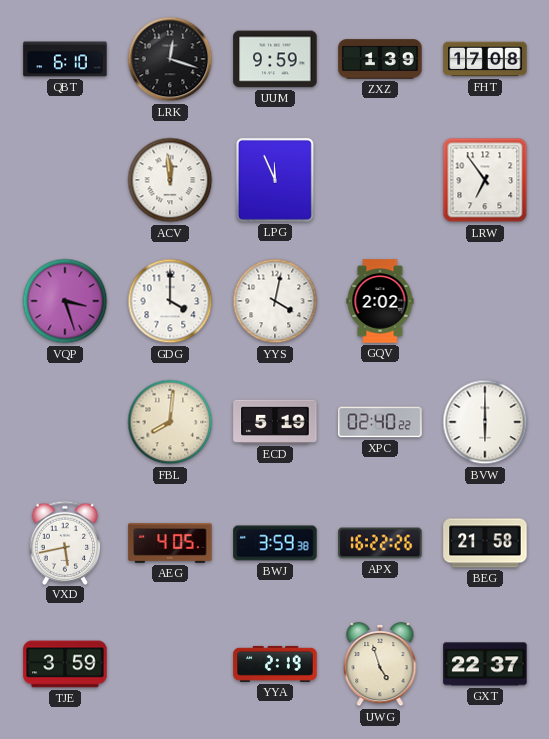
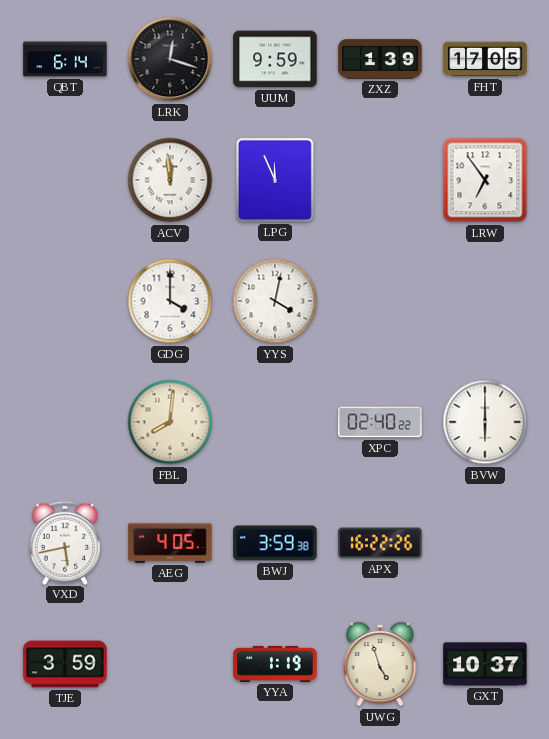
QBT: 6:10 -> 6:14 (65, 59)
FHT: 17:08 -> 17:05 (485, 59)
VQP: 3:27 -> none (65, 301)
GQV: 2:02 -> none (380, 301)
ECD: 5:19 -> none (275, 422)
BEG: 21:58 -> none (485, 543)
YYA: 2:19 -> 1:19 (275, 664)
GXT: 22:37 -> 10:37 (485, 664)
